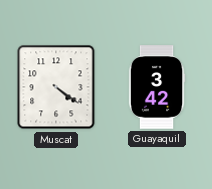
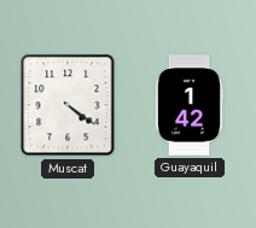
Guayaquil: 3:42 -> 1:42 (190, 105)
